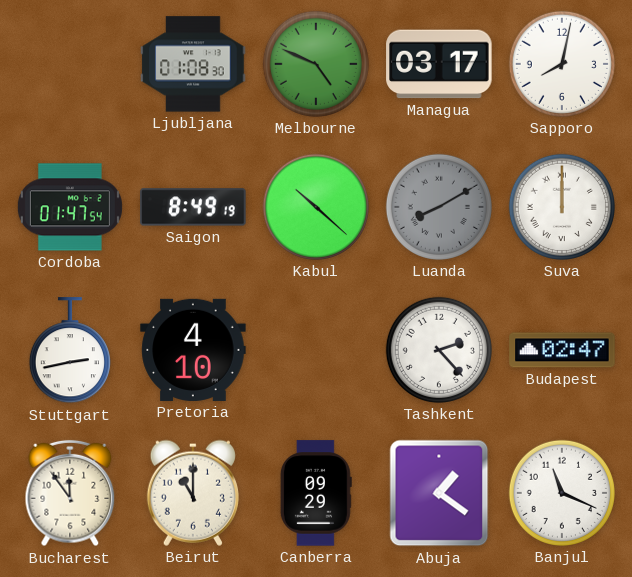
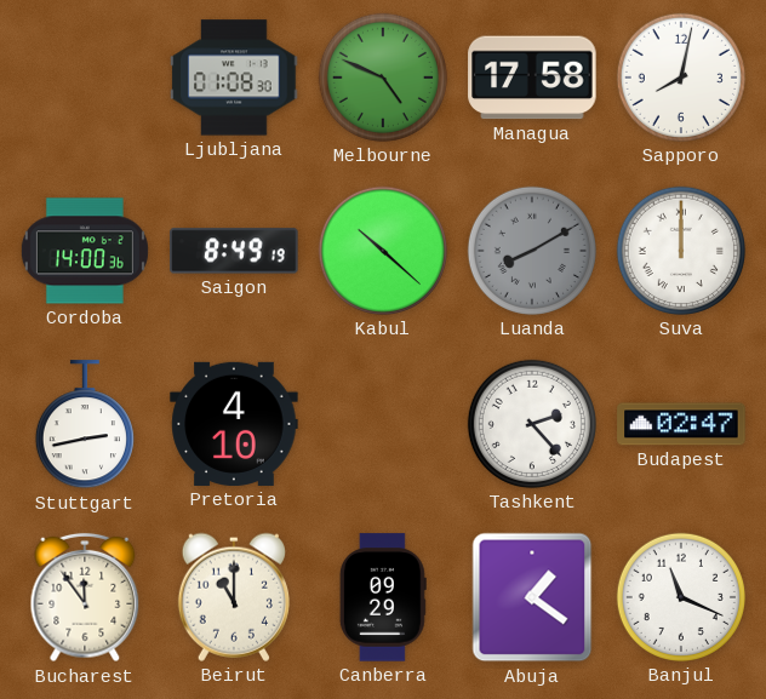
Managua: 03:17 -> 17:58 (532, 78)
Cordoba: 01:47 -> 14:00 (85, 251)
